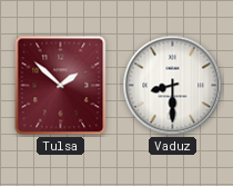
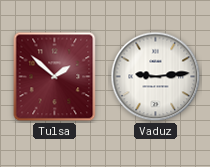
Vaduz: 8:30 -> 9:14 (156, 77)
